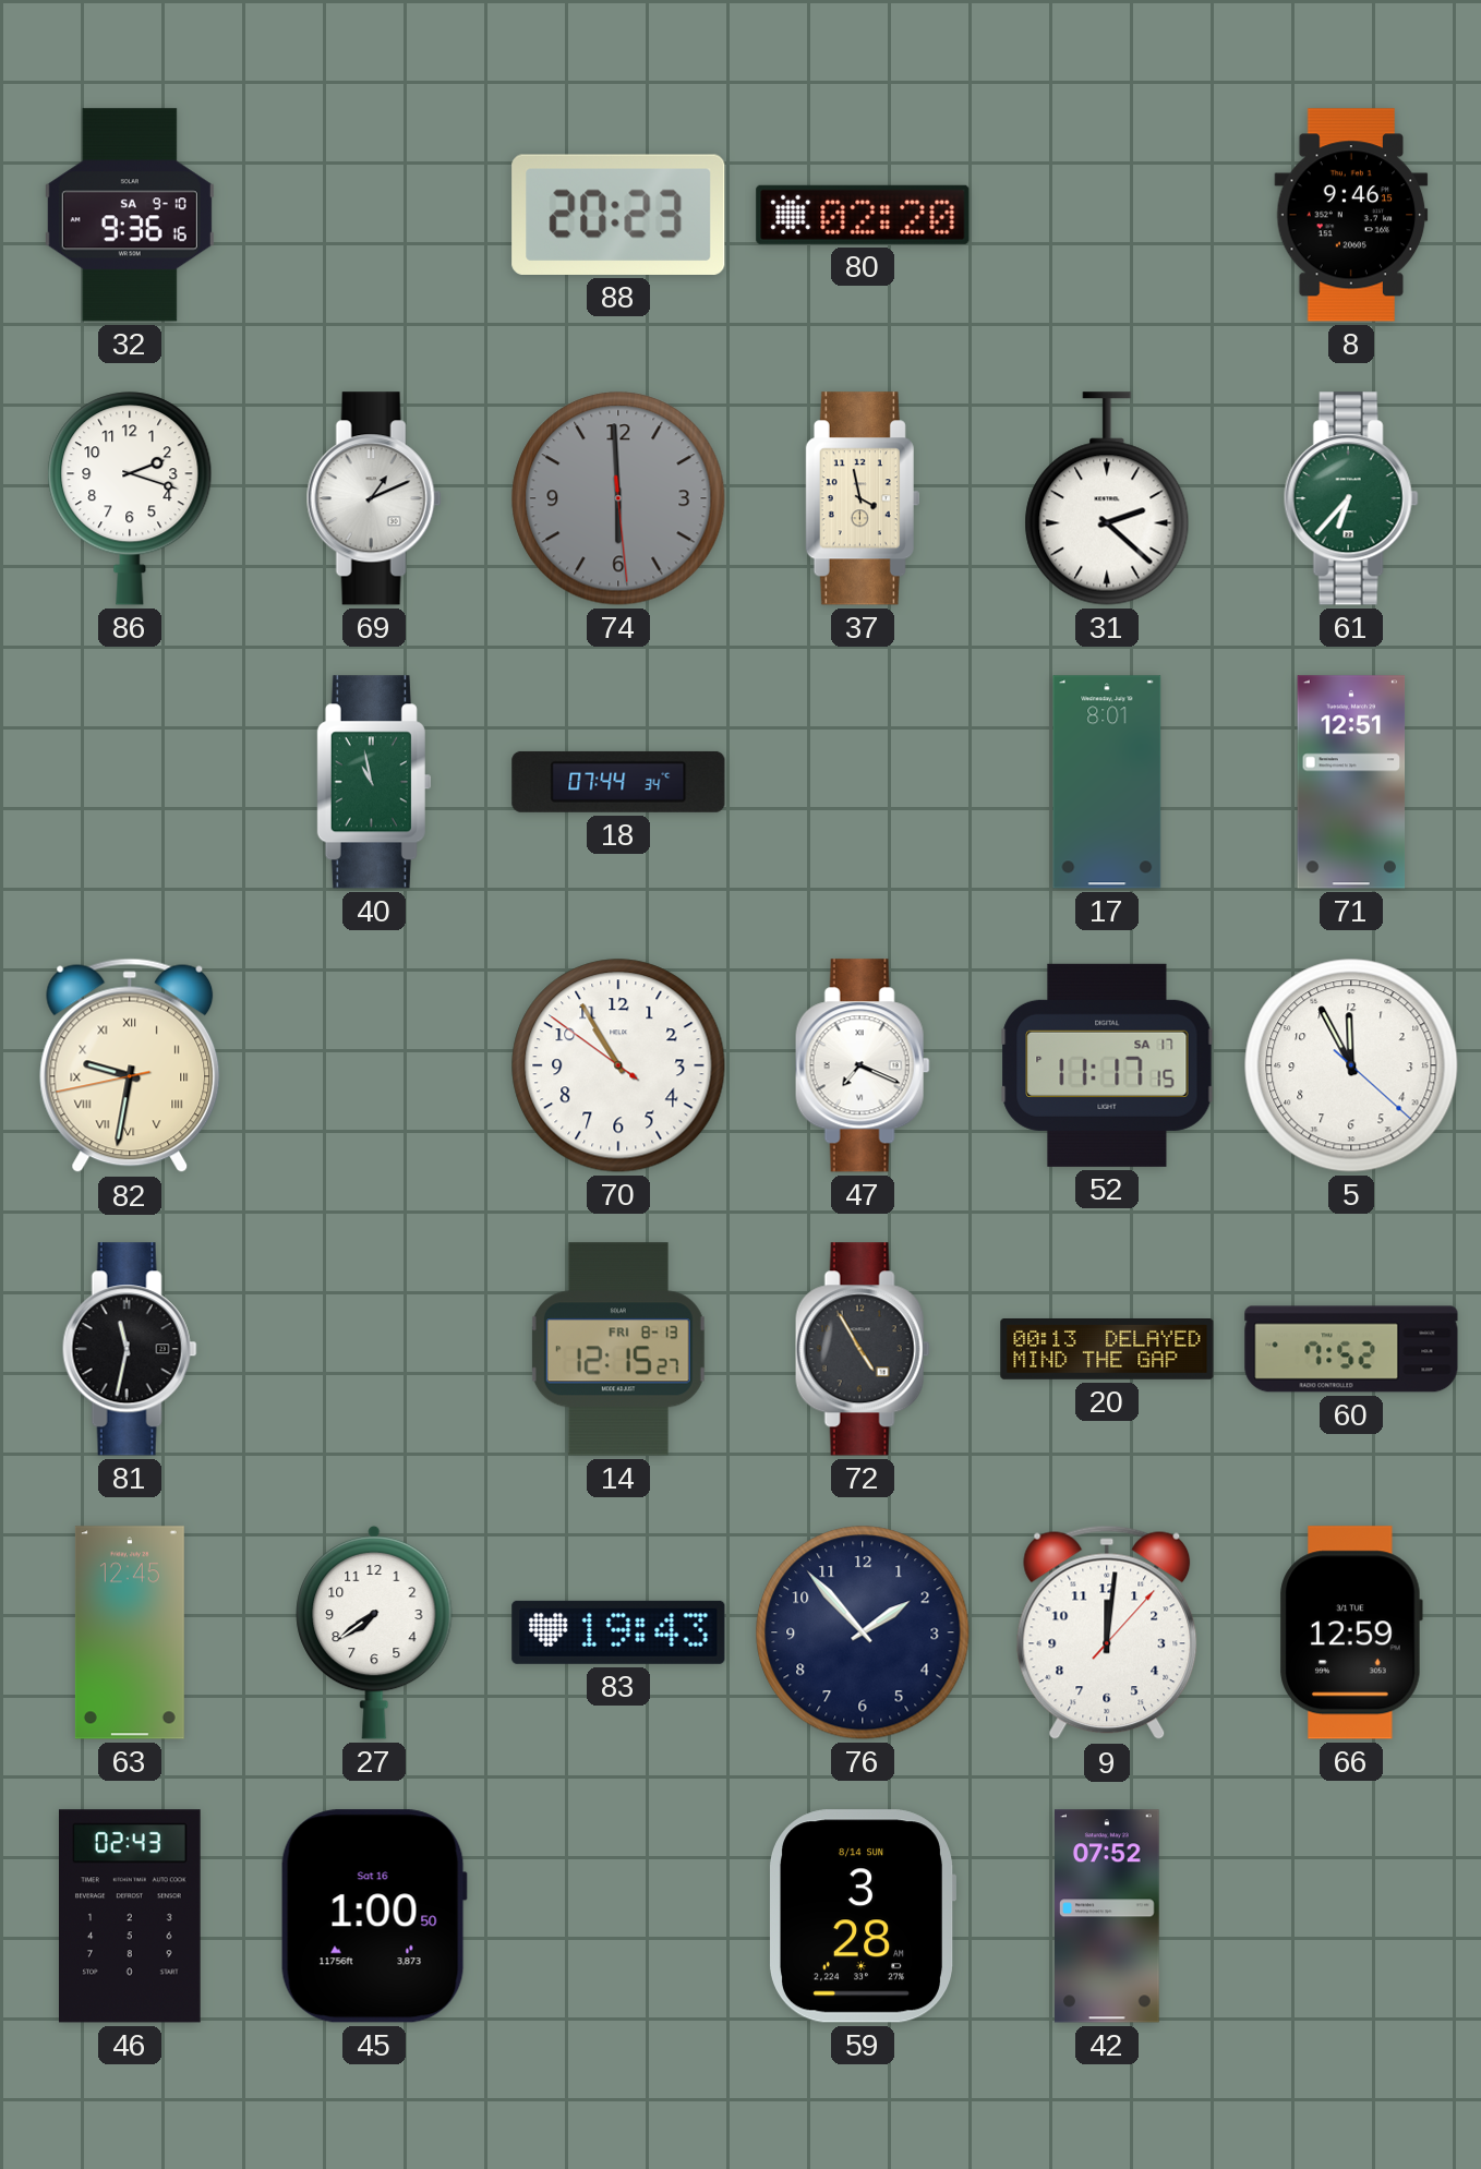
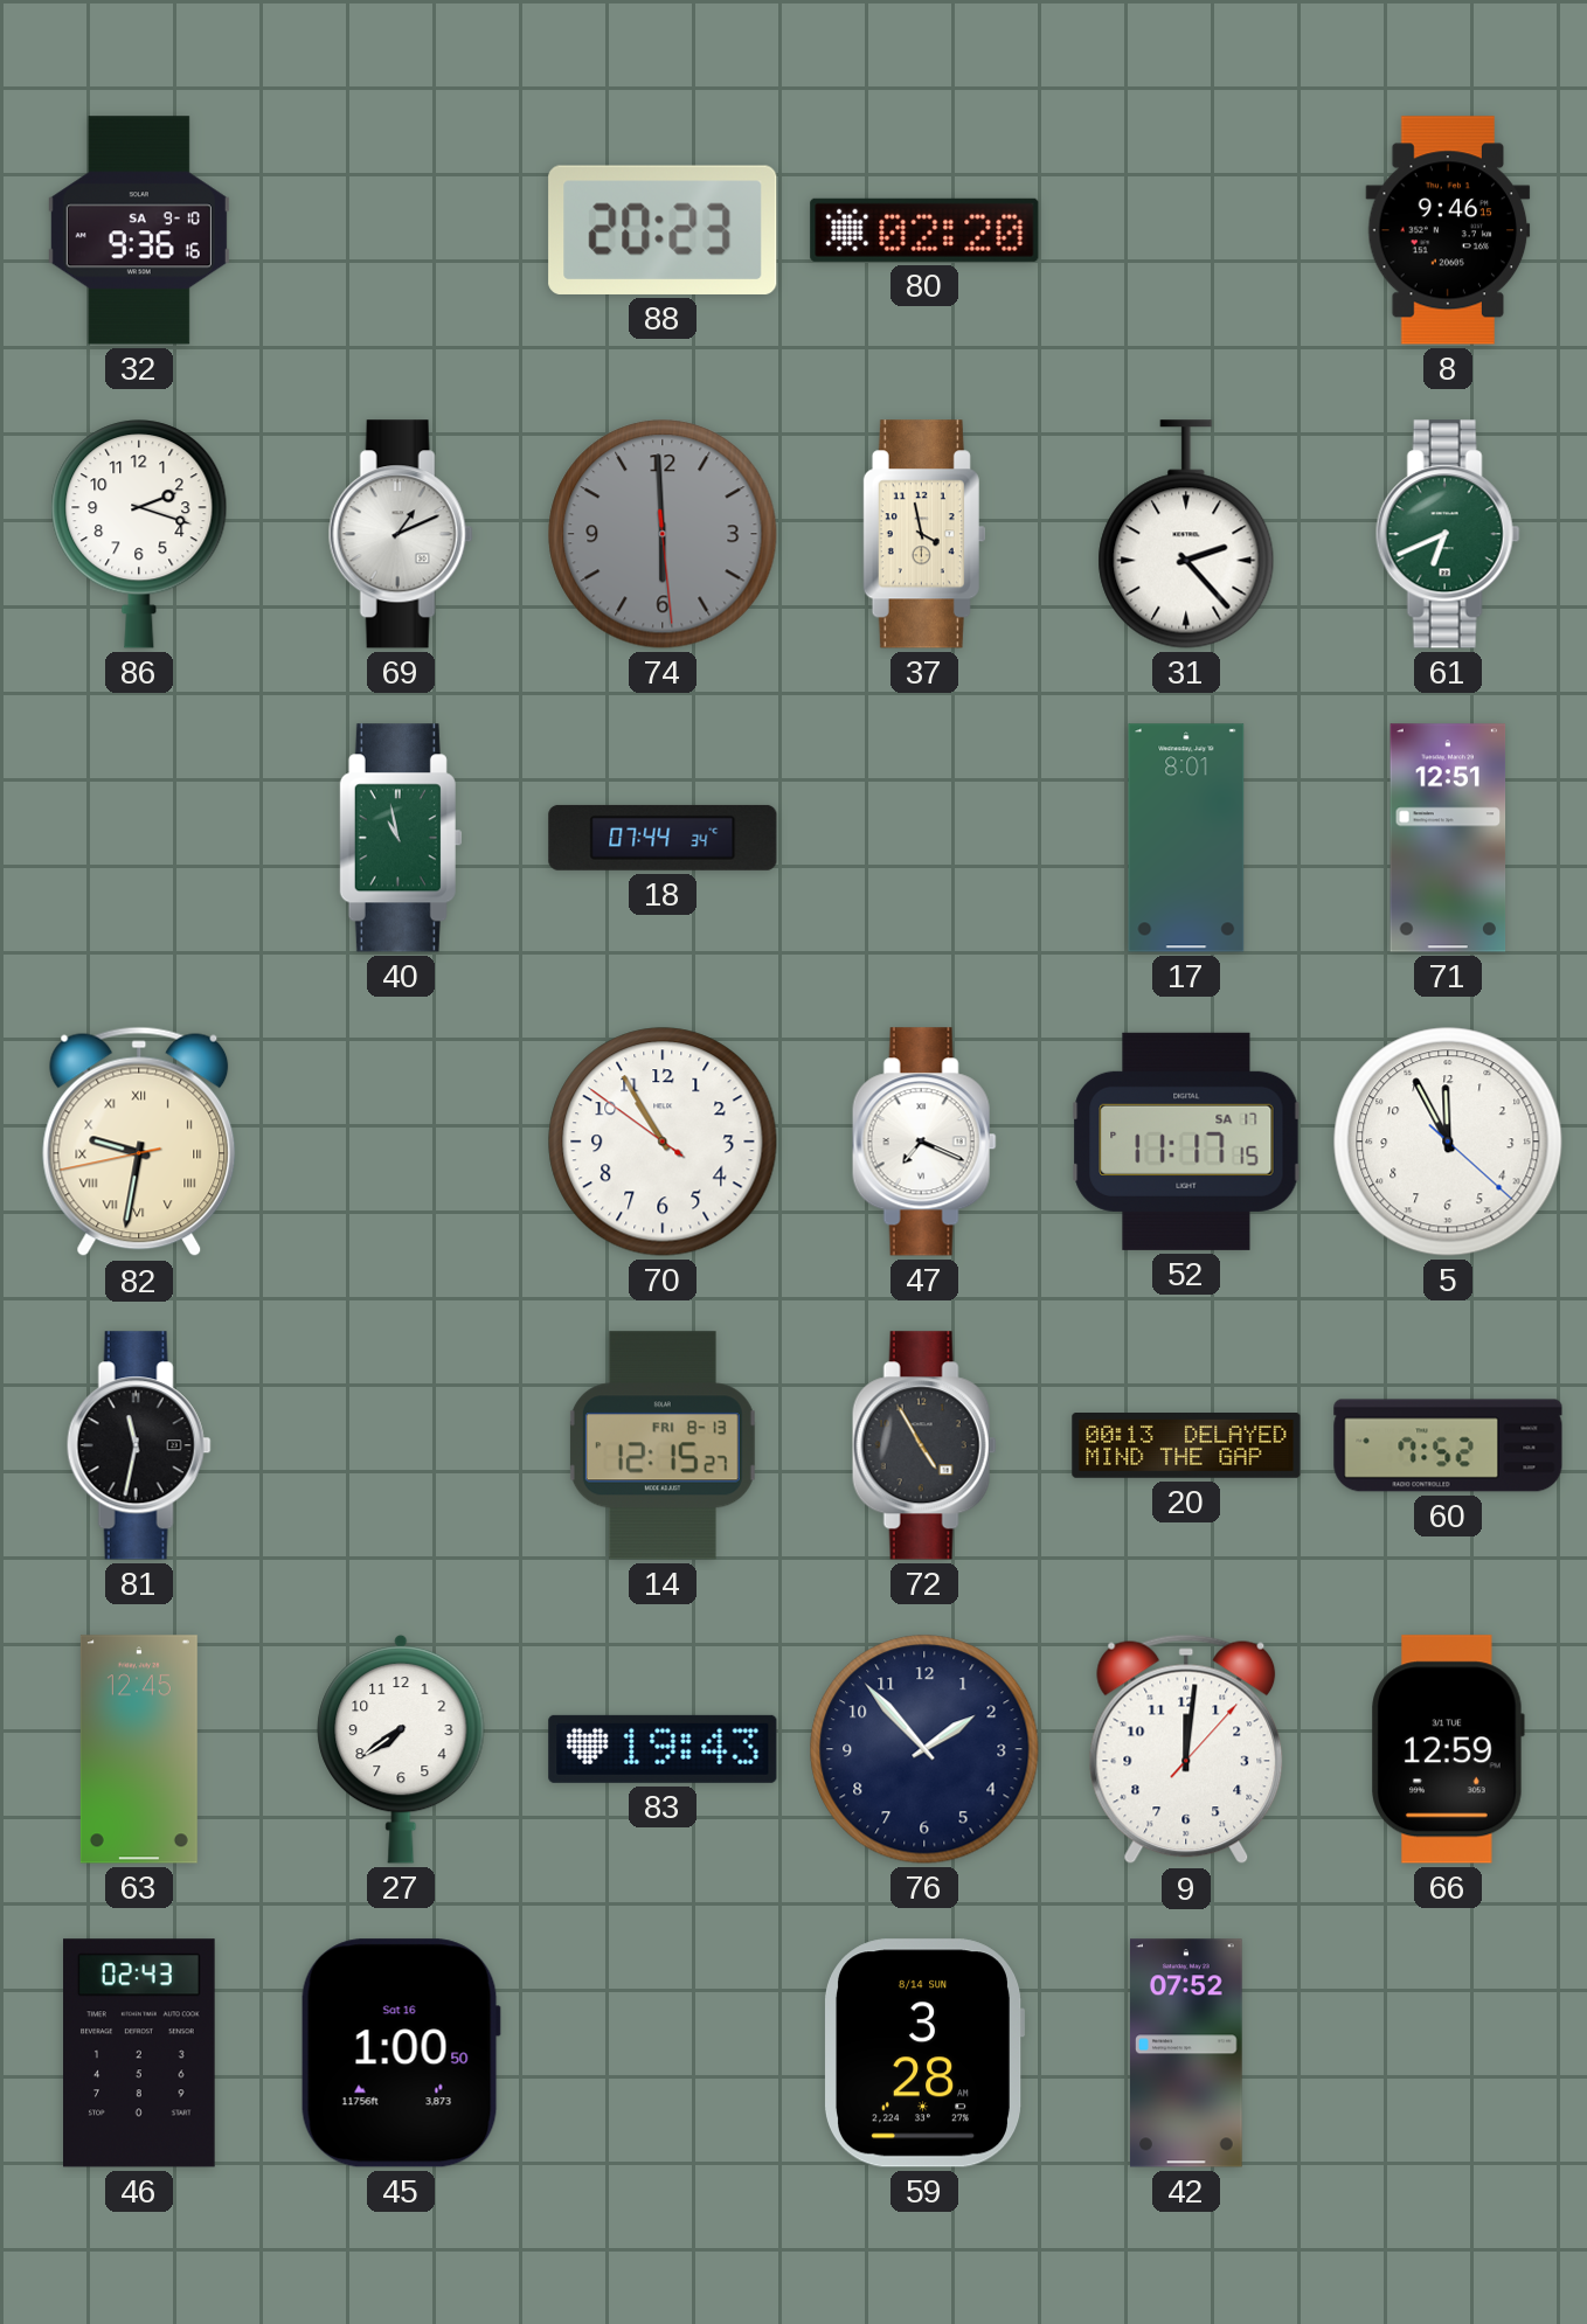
31: 2:22 -> 2:23 (1186, 534)
61: 6:37 -> 6:41 (1448, 534)
